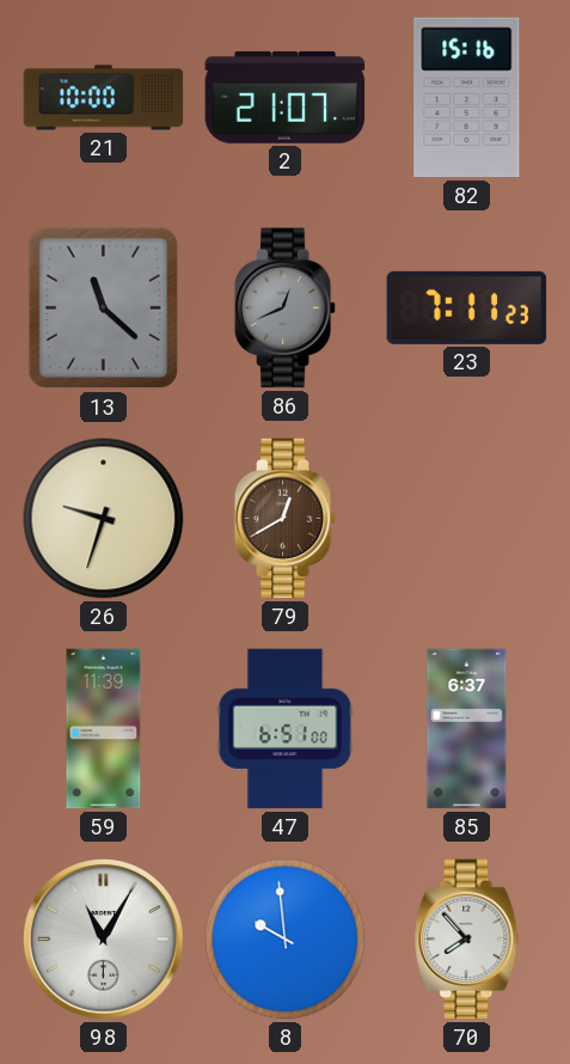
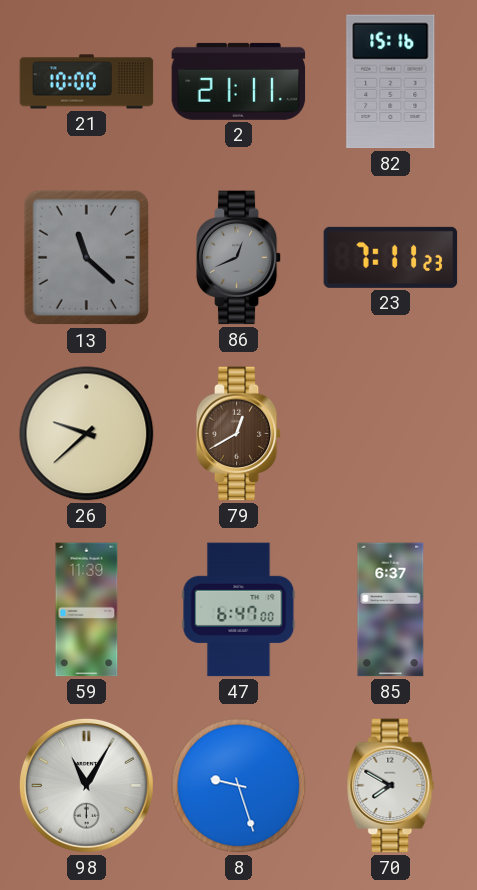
2: 21:07 -> 21:11 (239, 81)
26: 9:33 -> 9:38 (87, 434)
47: 6:51 -> 6:47 (239, 610)
8: 9:59 -> 9:27 (239, 786)
70: 7:53 -> 7:50 (391, 786)
